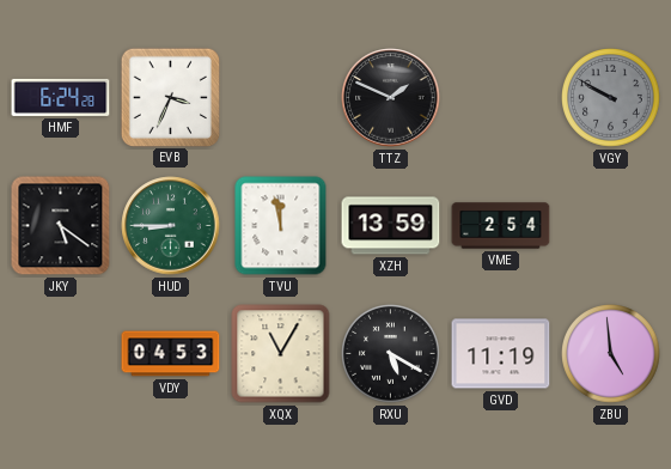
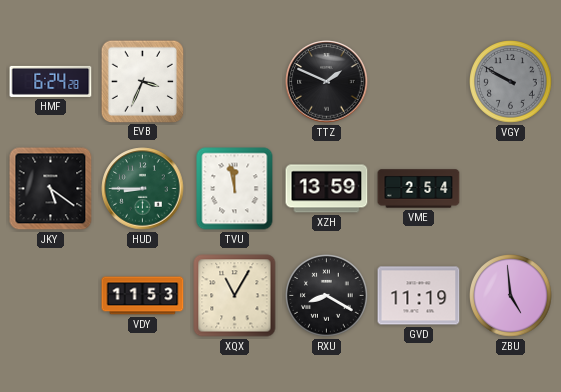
VDY: 04:53 -> 11:53 (143, 296)
RXU: 5:20 -> 8:20 (327, 296)
